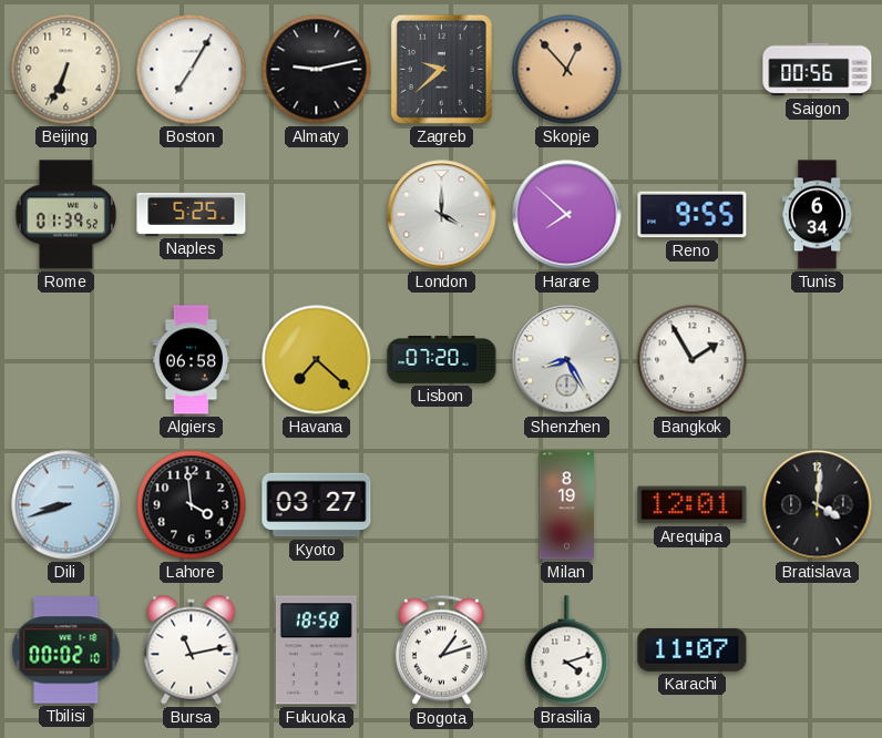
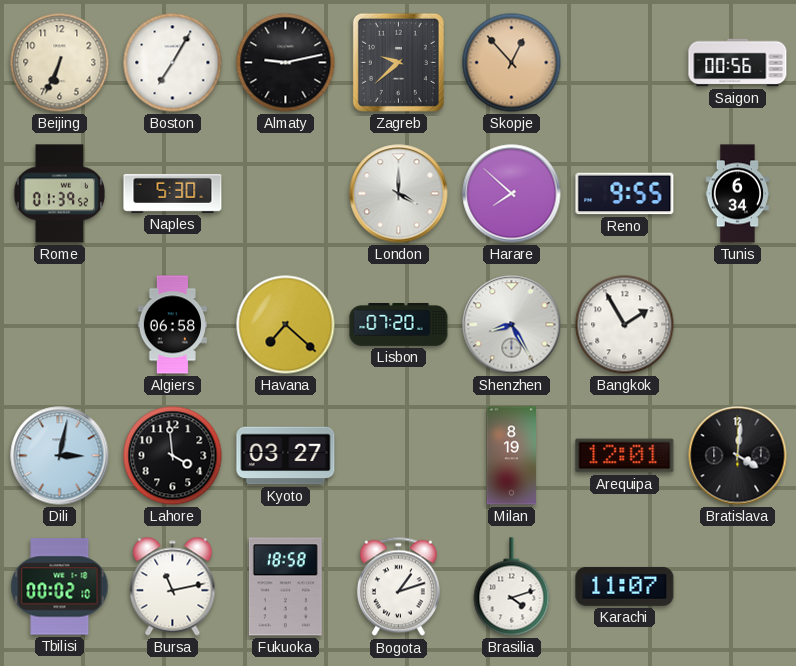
Naples: 5:25 -> 5:30 (173, 193)
Dili: 8:42 -> 3:02 (60, 456)
